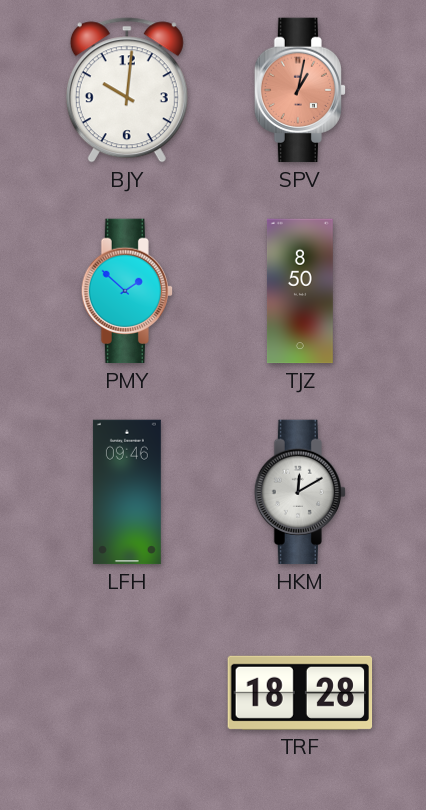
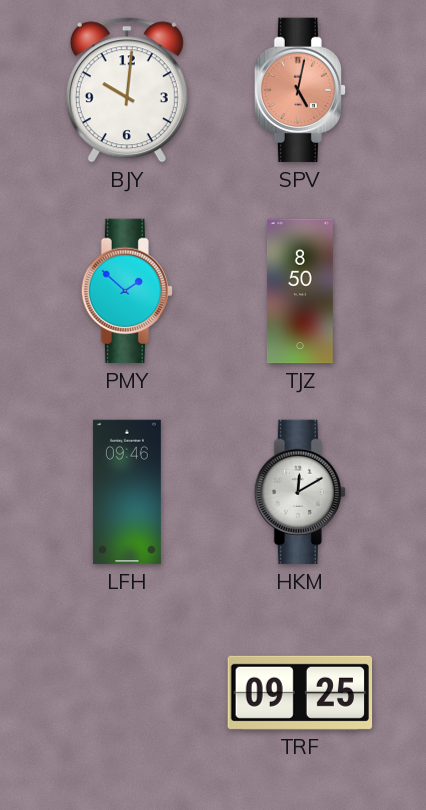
SPV: 1:02 -> 5:02 (299, 90)
TRF: 18:28 -> 09:25 (300, 693)
